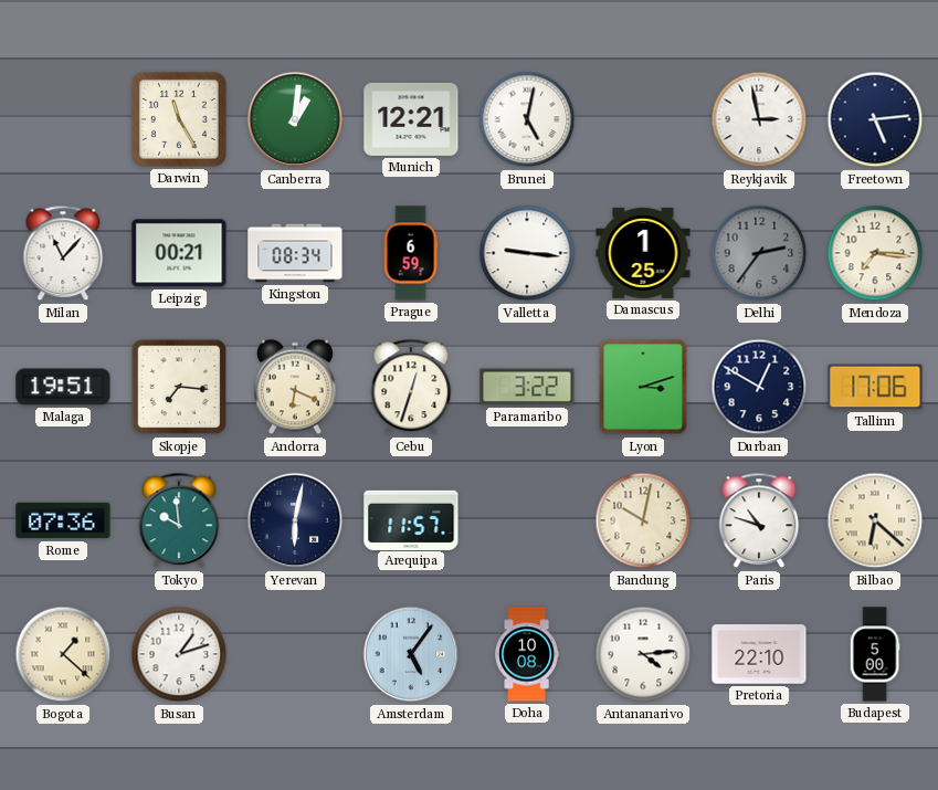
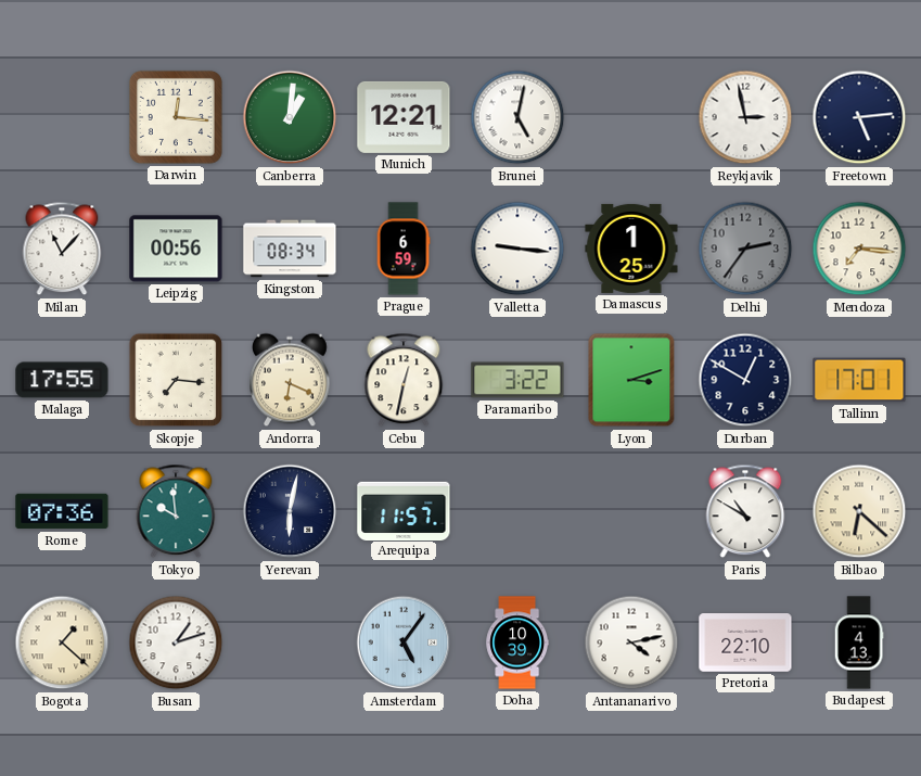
Darwin: 11:25 -> 12:16 (176, 117)
Leipzig: 00:21 -> 00:56 (176, 249)
Malaga: 19:51 -> 17:55 (62, 380)
Cebu: 12:33 -> 12:32 (404, 380)
Tallinn: 17:06 -> 17:01 (859, 380)
Bandung: 10:02 -> none (643, 520)
Paris: 10:48 -> 10:50 (745, 511)
Doha: 10:08 -> 10:39 (516, 643)
Antananarivo: 4:14 -> 4:13 (631, 643)
Budapest: 5:00 -> 4:13 (859, 643)
